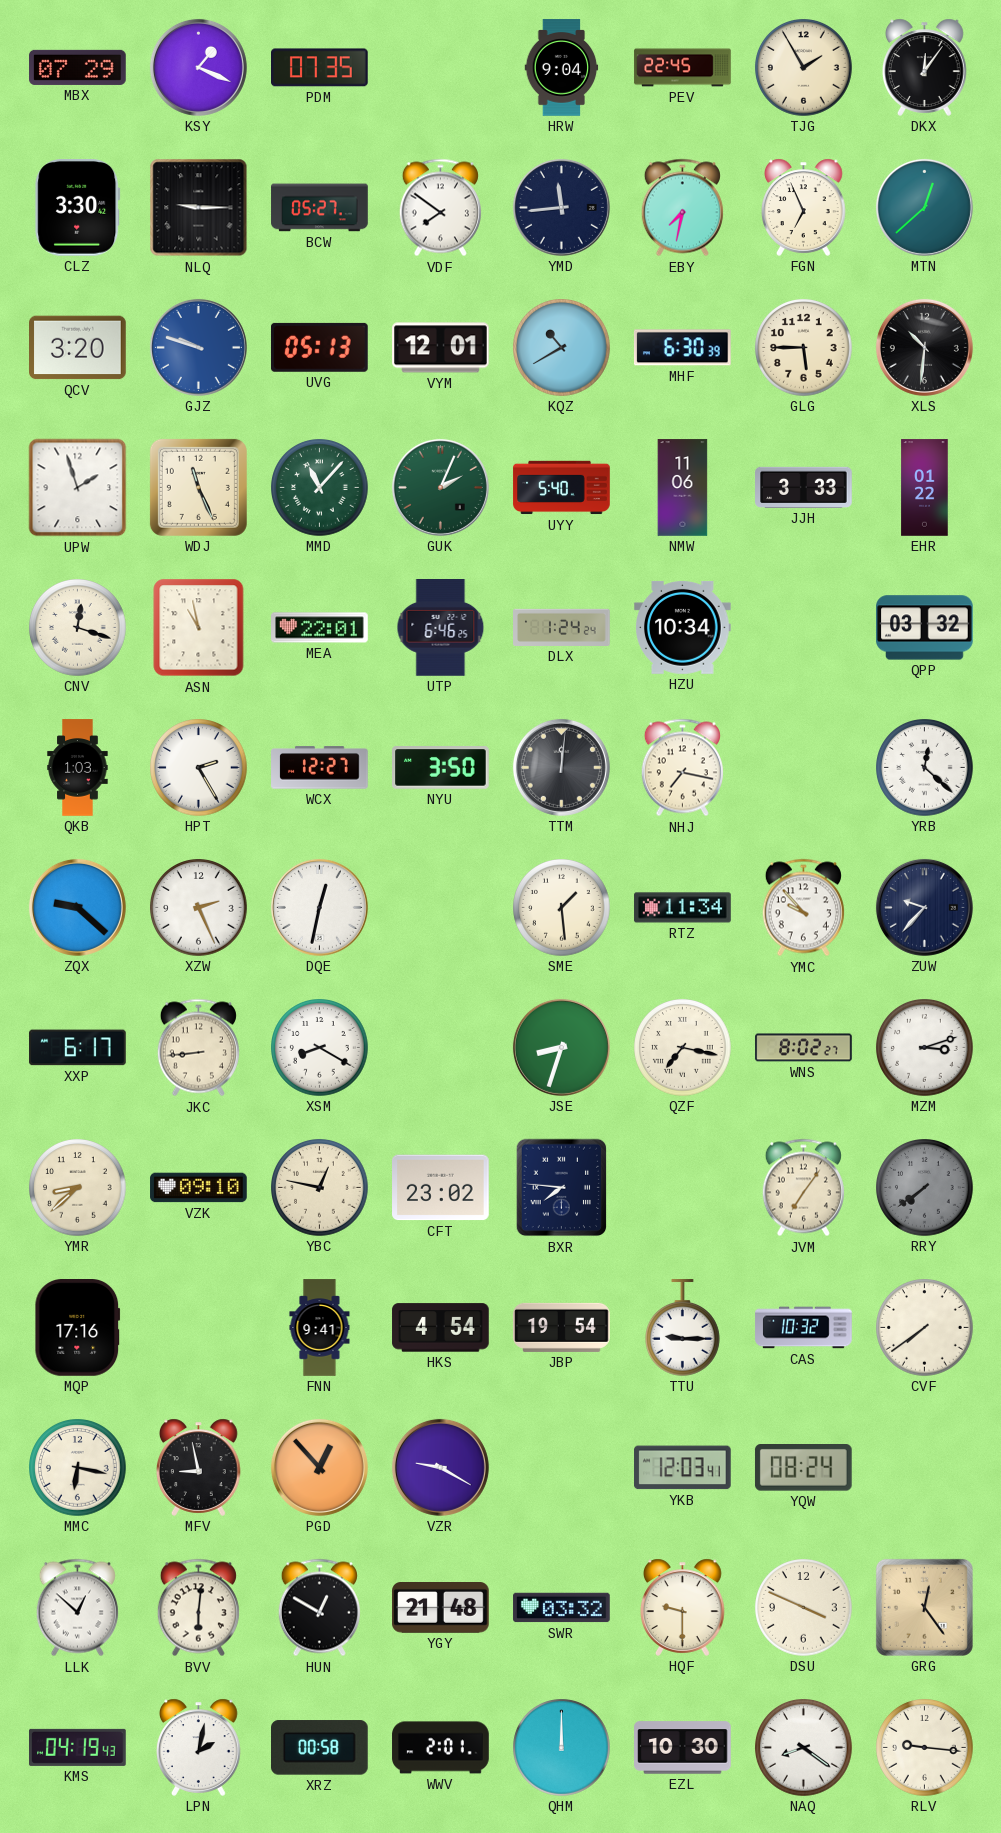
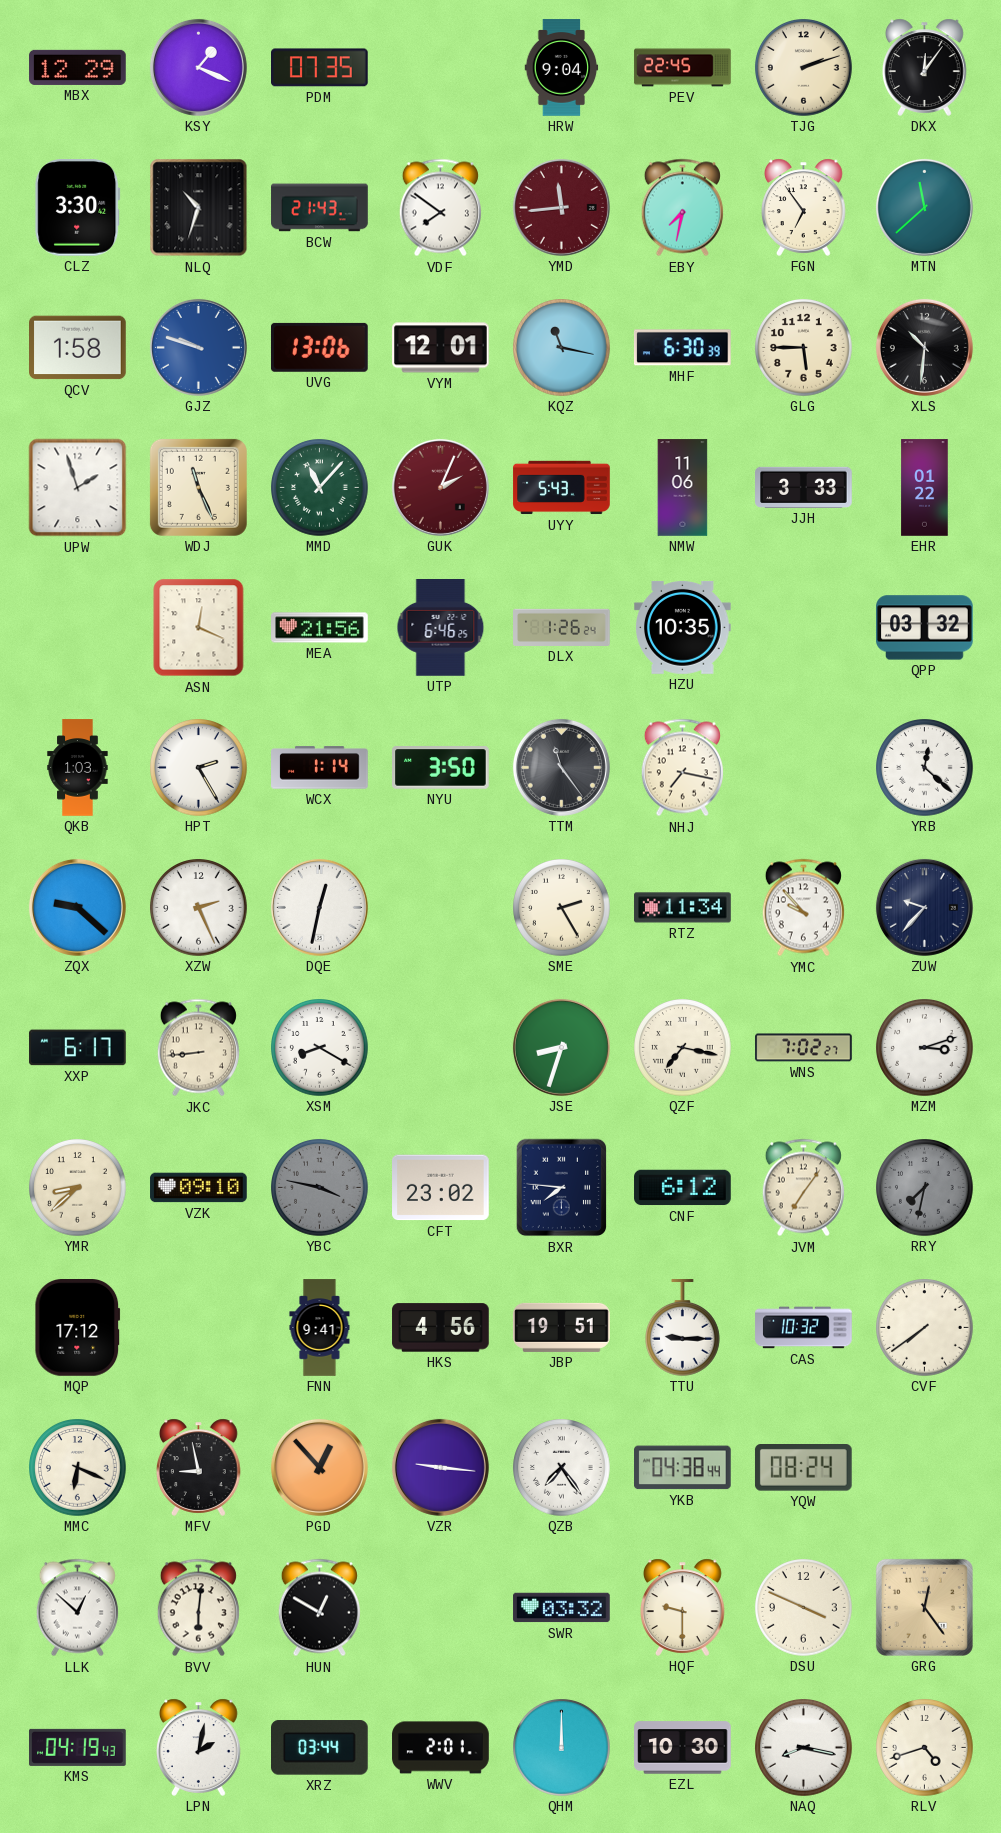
MBX: 07:29 -> 12:29 (78, 67)
TJG: 1:55 -> 2:12 (804, 68)
NLQ: 9:15 -> 10:33 (199, 208)
BCW: 05:27 -> 21:43 (320, 208)
YMD dial: navy -> burgundy (561, 207)
FGN: 6:56 -> 6:54 (804, 207)
MTN: 12:38 -> 11:38 (924, 207)
QCV: 3:20 -> 1:58 (78, 348)
UVG: 05:13 -> 13:06 (319, 347)
KQZ: 10:40 -> 11:17 (562, 348)
GUK dial: green -> burgundy (440, 487)
UYY: 5:40 -> 5:43 (562, 488)
CNV: 12:18 -> none (78, 628)
ASN: 10:58 -> 12:19 (199, 628)
MEA: 22:01 -> 21:56 (320, 628)
DLX: 1:24 -> 1:26 (562, 627)
HZU: 10:34 -> 10:35 (683, 627)
WCX: 12:27 -> 1:14 (320, 768)
TTM: 12:01 -> 11:24 (561, 767)
SME: 1:29 -> 2:25 (562, 908)
WNS: 8:02 -> 7:02 (804, 1048)
YBC: 12:47 -> 3:47 (320, 1188)
YBC dial: cream -> grey (320, 1188)
CNF: none -> 6:12 (683, 1188)
RRY: 7:39 -> 7:32 (925, 1188)
MQP: 17:16 -> 17:12 (78, 1328)
HKS: 4:54 -> 4:56 (441, 1328)
JBP: 19:54 -> 19:51 (562, 1327)
MMC: 6:17 -> 6:19 (78, 1468)
VZR: 9:20 -> 9:16 (440, 1467)
QZB: none -> 7:24 (562, 1468)
YKB: 12:03 -> 04:38 (683, 1468)
YGY: 21:48 -> none (441, 1608)
XRZ: 00:58 -> 03:44 (320, 1748)
NAQ: 8:21 -> 8:17 (804, 1748)
RLV: 9:16 -> 4:42 (925, 1748)
